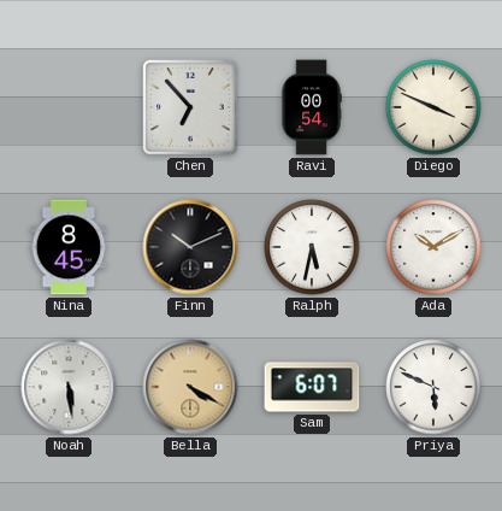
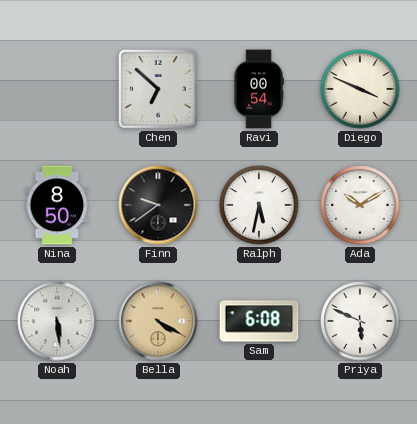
Chen: 6:53 -> 6:52 (158, 89)
Nina: 8:45 -> 8:50 (57, 205)
Finn: 10:11 -> 9:39 (158, 205)
Sam: 6:07 -> 6:08 (259, 321)
